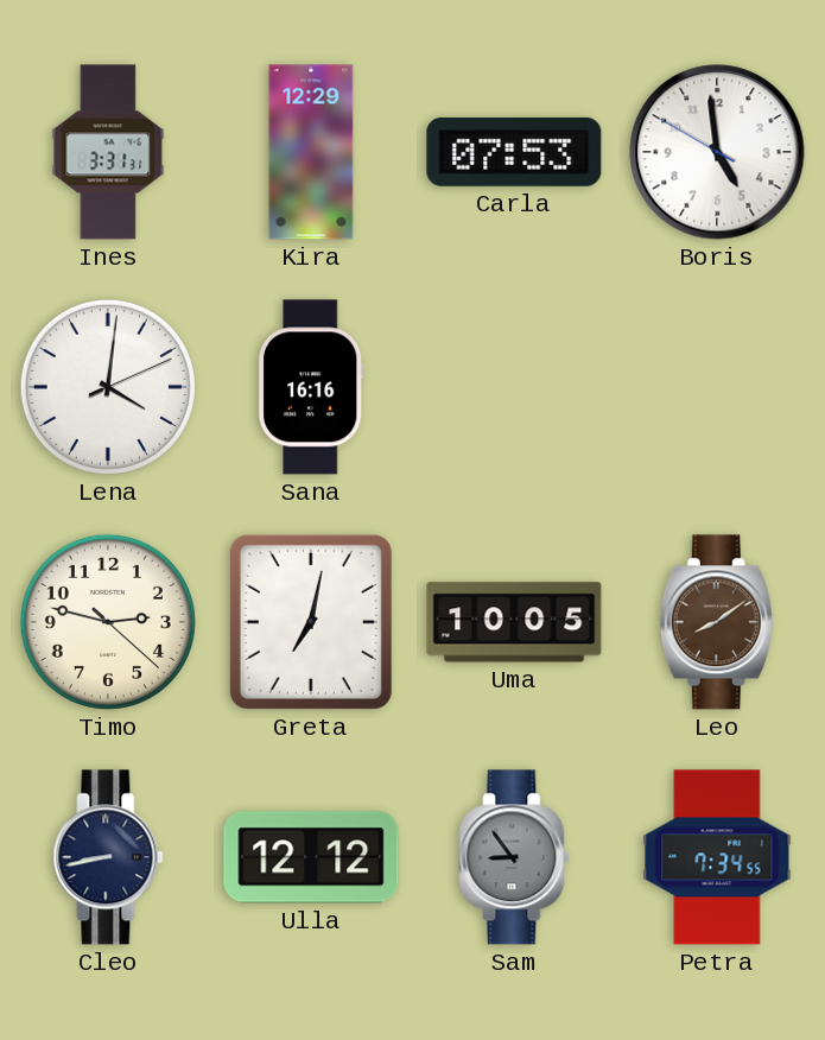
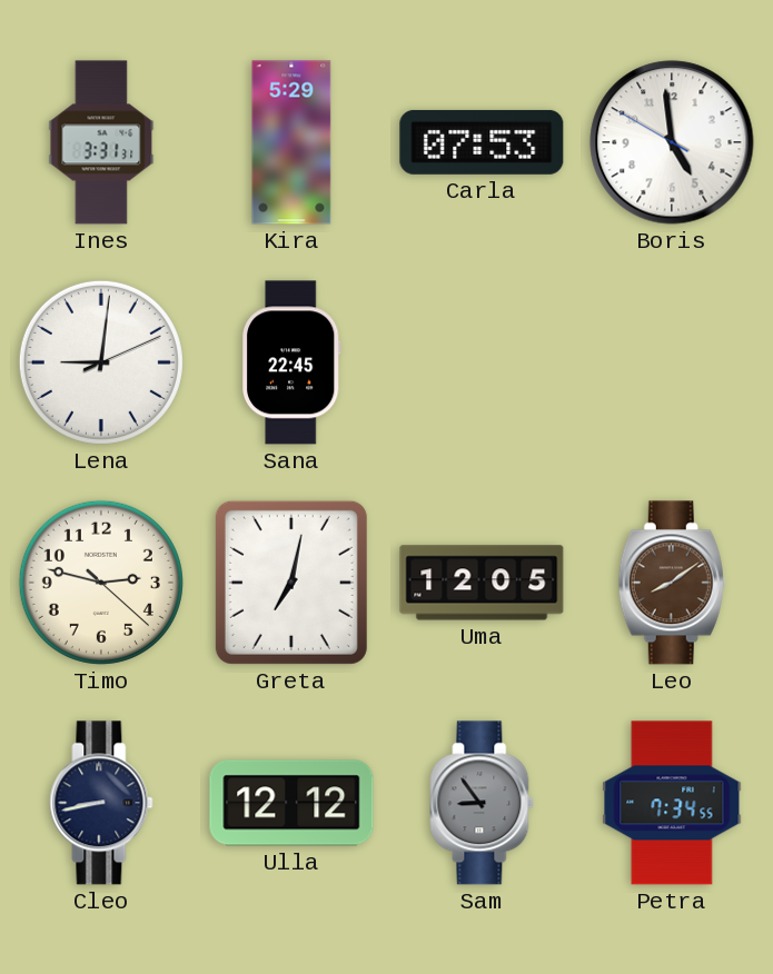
Kira: 12:29 -> 5:29 (291, 142)
Lena: 4:01 -> 9:01 (101, 362)
Sana: 16:16 -> 22:45 (293, 362)
Uma: 10:05 -> 12:05 (482, 583)
